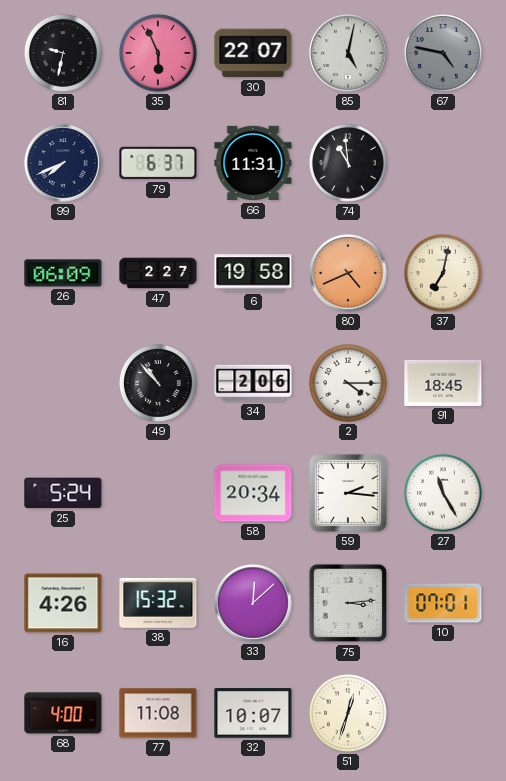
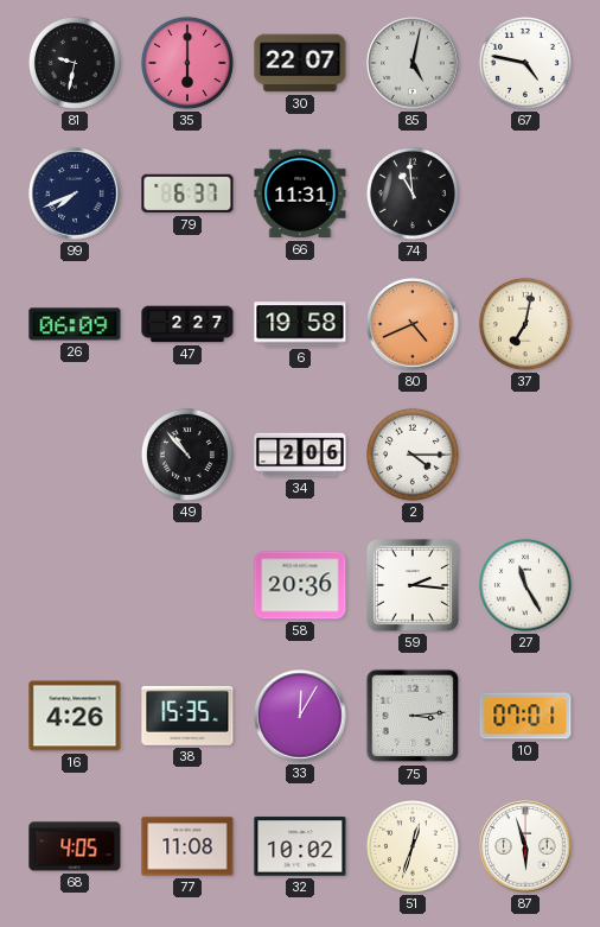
35: 5:56 -> 6:00 (187, 63)
67 dial: grey -> white (525, 63)
91: 18:45 -> none (443, 383)
25: 5:24 -> none (63, 493)
58: 20:34 -> 20:36 (300, 585)
38: 15:32 -> 15:35 (187, 716)
33: 12:08 -> 12:05 (300, 716)
68: 4:00 -> 4:05 (75, 846)
32: 10:07 -> 10:02 (300, 846)
87: none -> 5:57 (525, 846)
